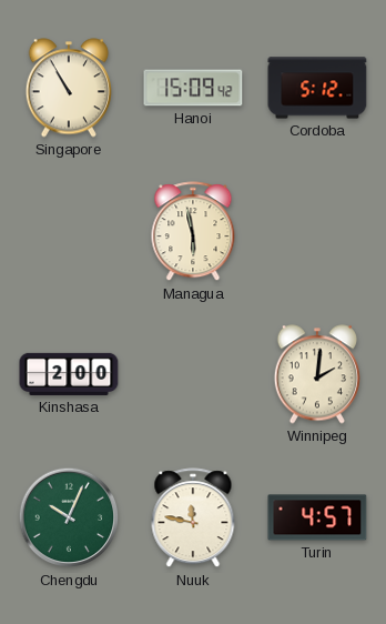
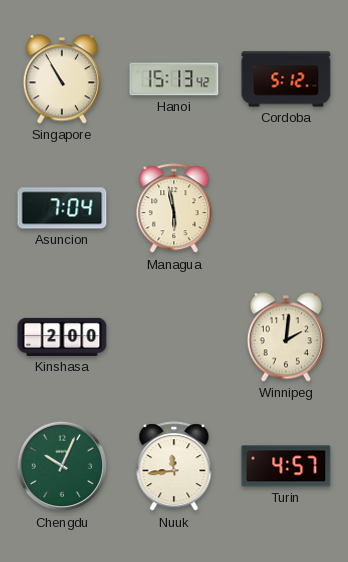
Hanoi: 15:09 -> 15:13 (174, 79)
Asuncion: none -> 7:04 (62, 208)
Nuuk: 11:47 -> 11:44 (174, 467)
